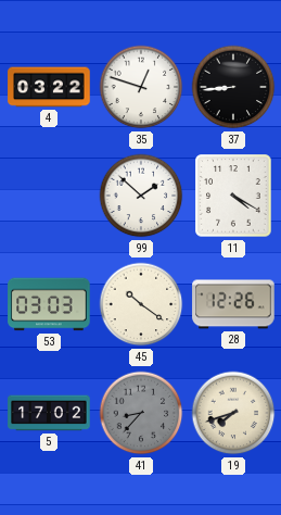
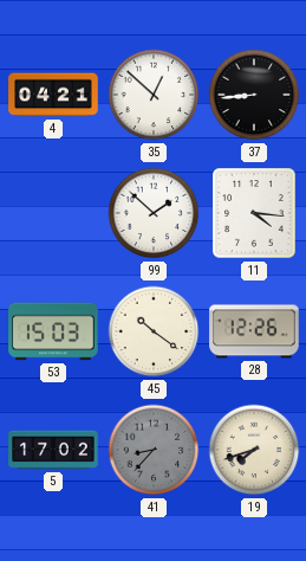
4: 03:22 -> 04:21 (53, 95)
35: 12:48 -> 12:52 (154, 95)
11: 4:20 -> 4:16 (254, 213)
53: 03:03 -> 15:03 (53, 331)
